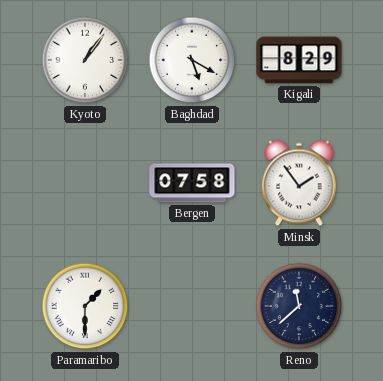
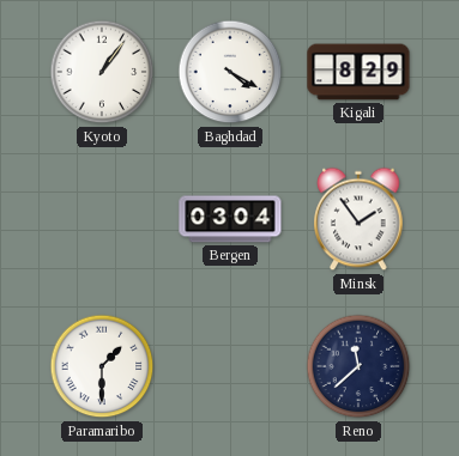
Baghdad: 5:20 -> 4:20 (230, 72)
Bergen: 07:58 -> 03:04 (230, 219)
